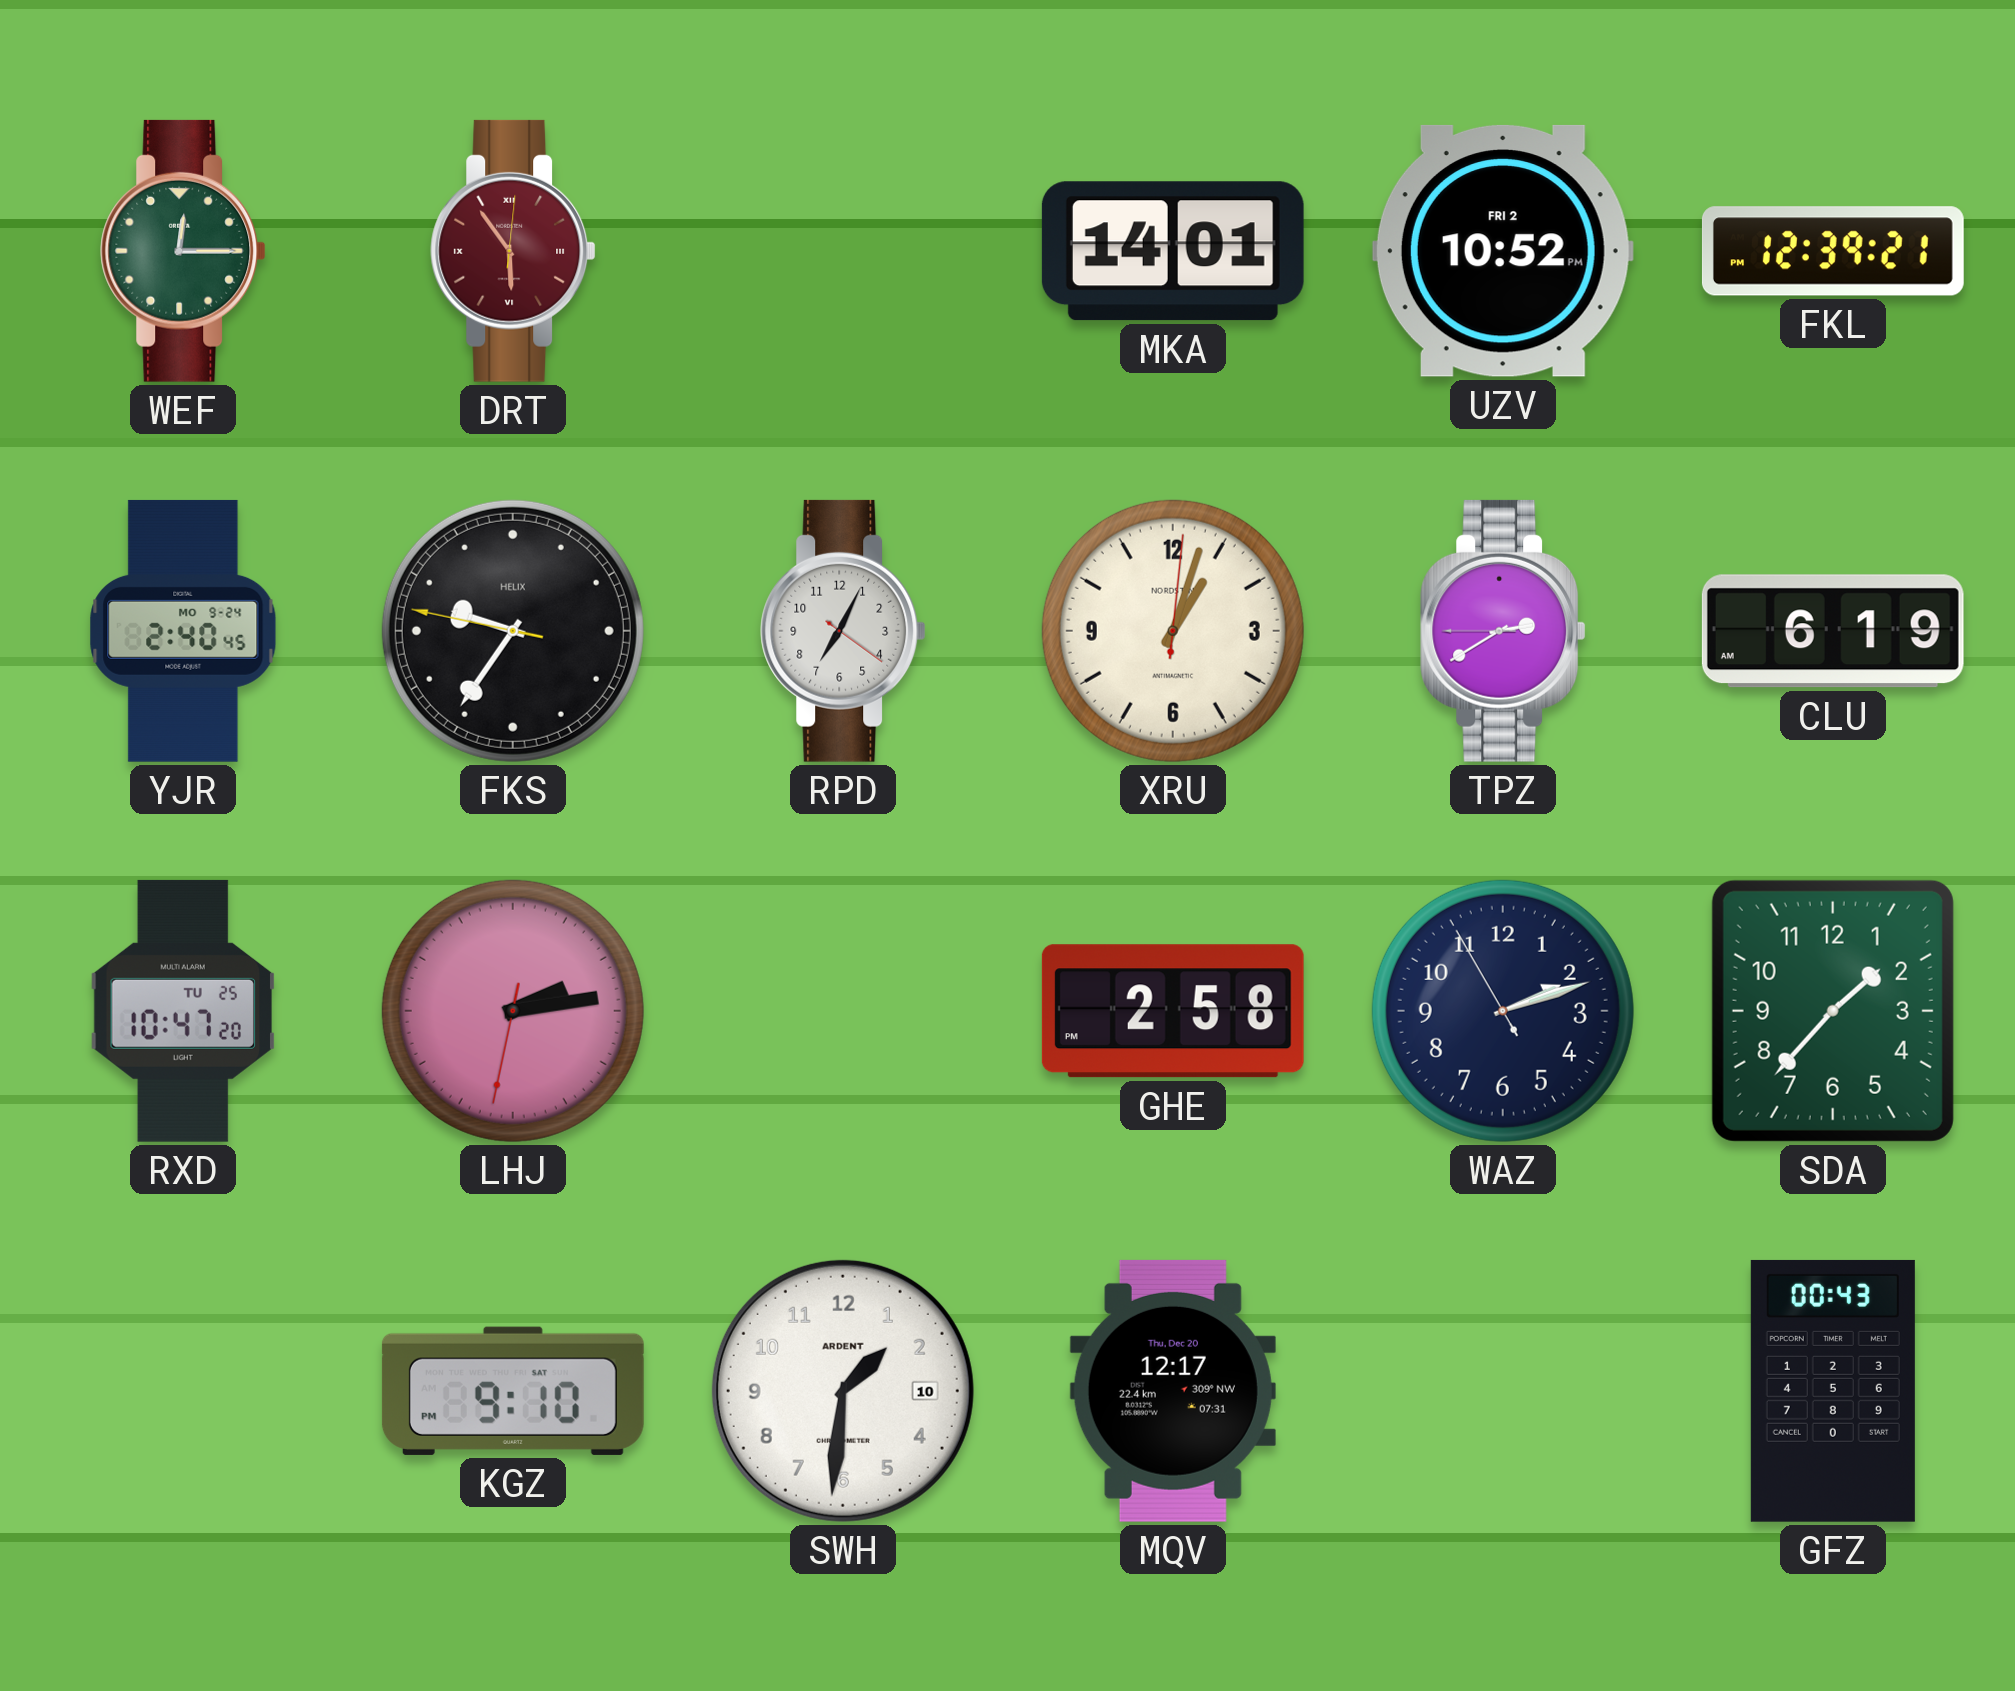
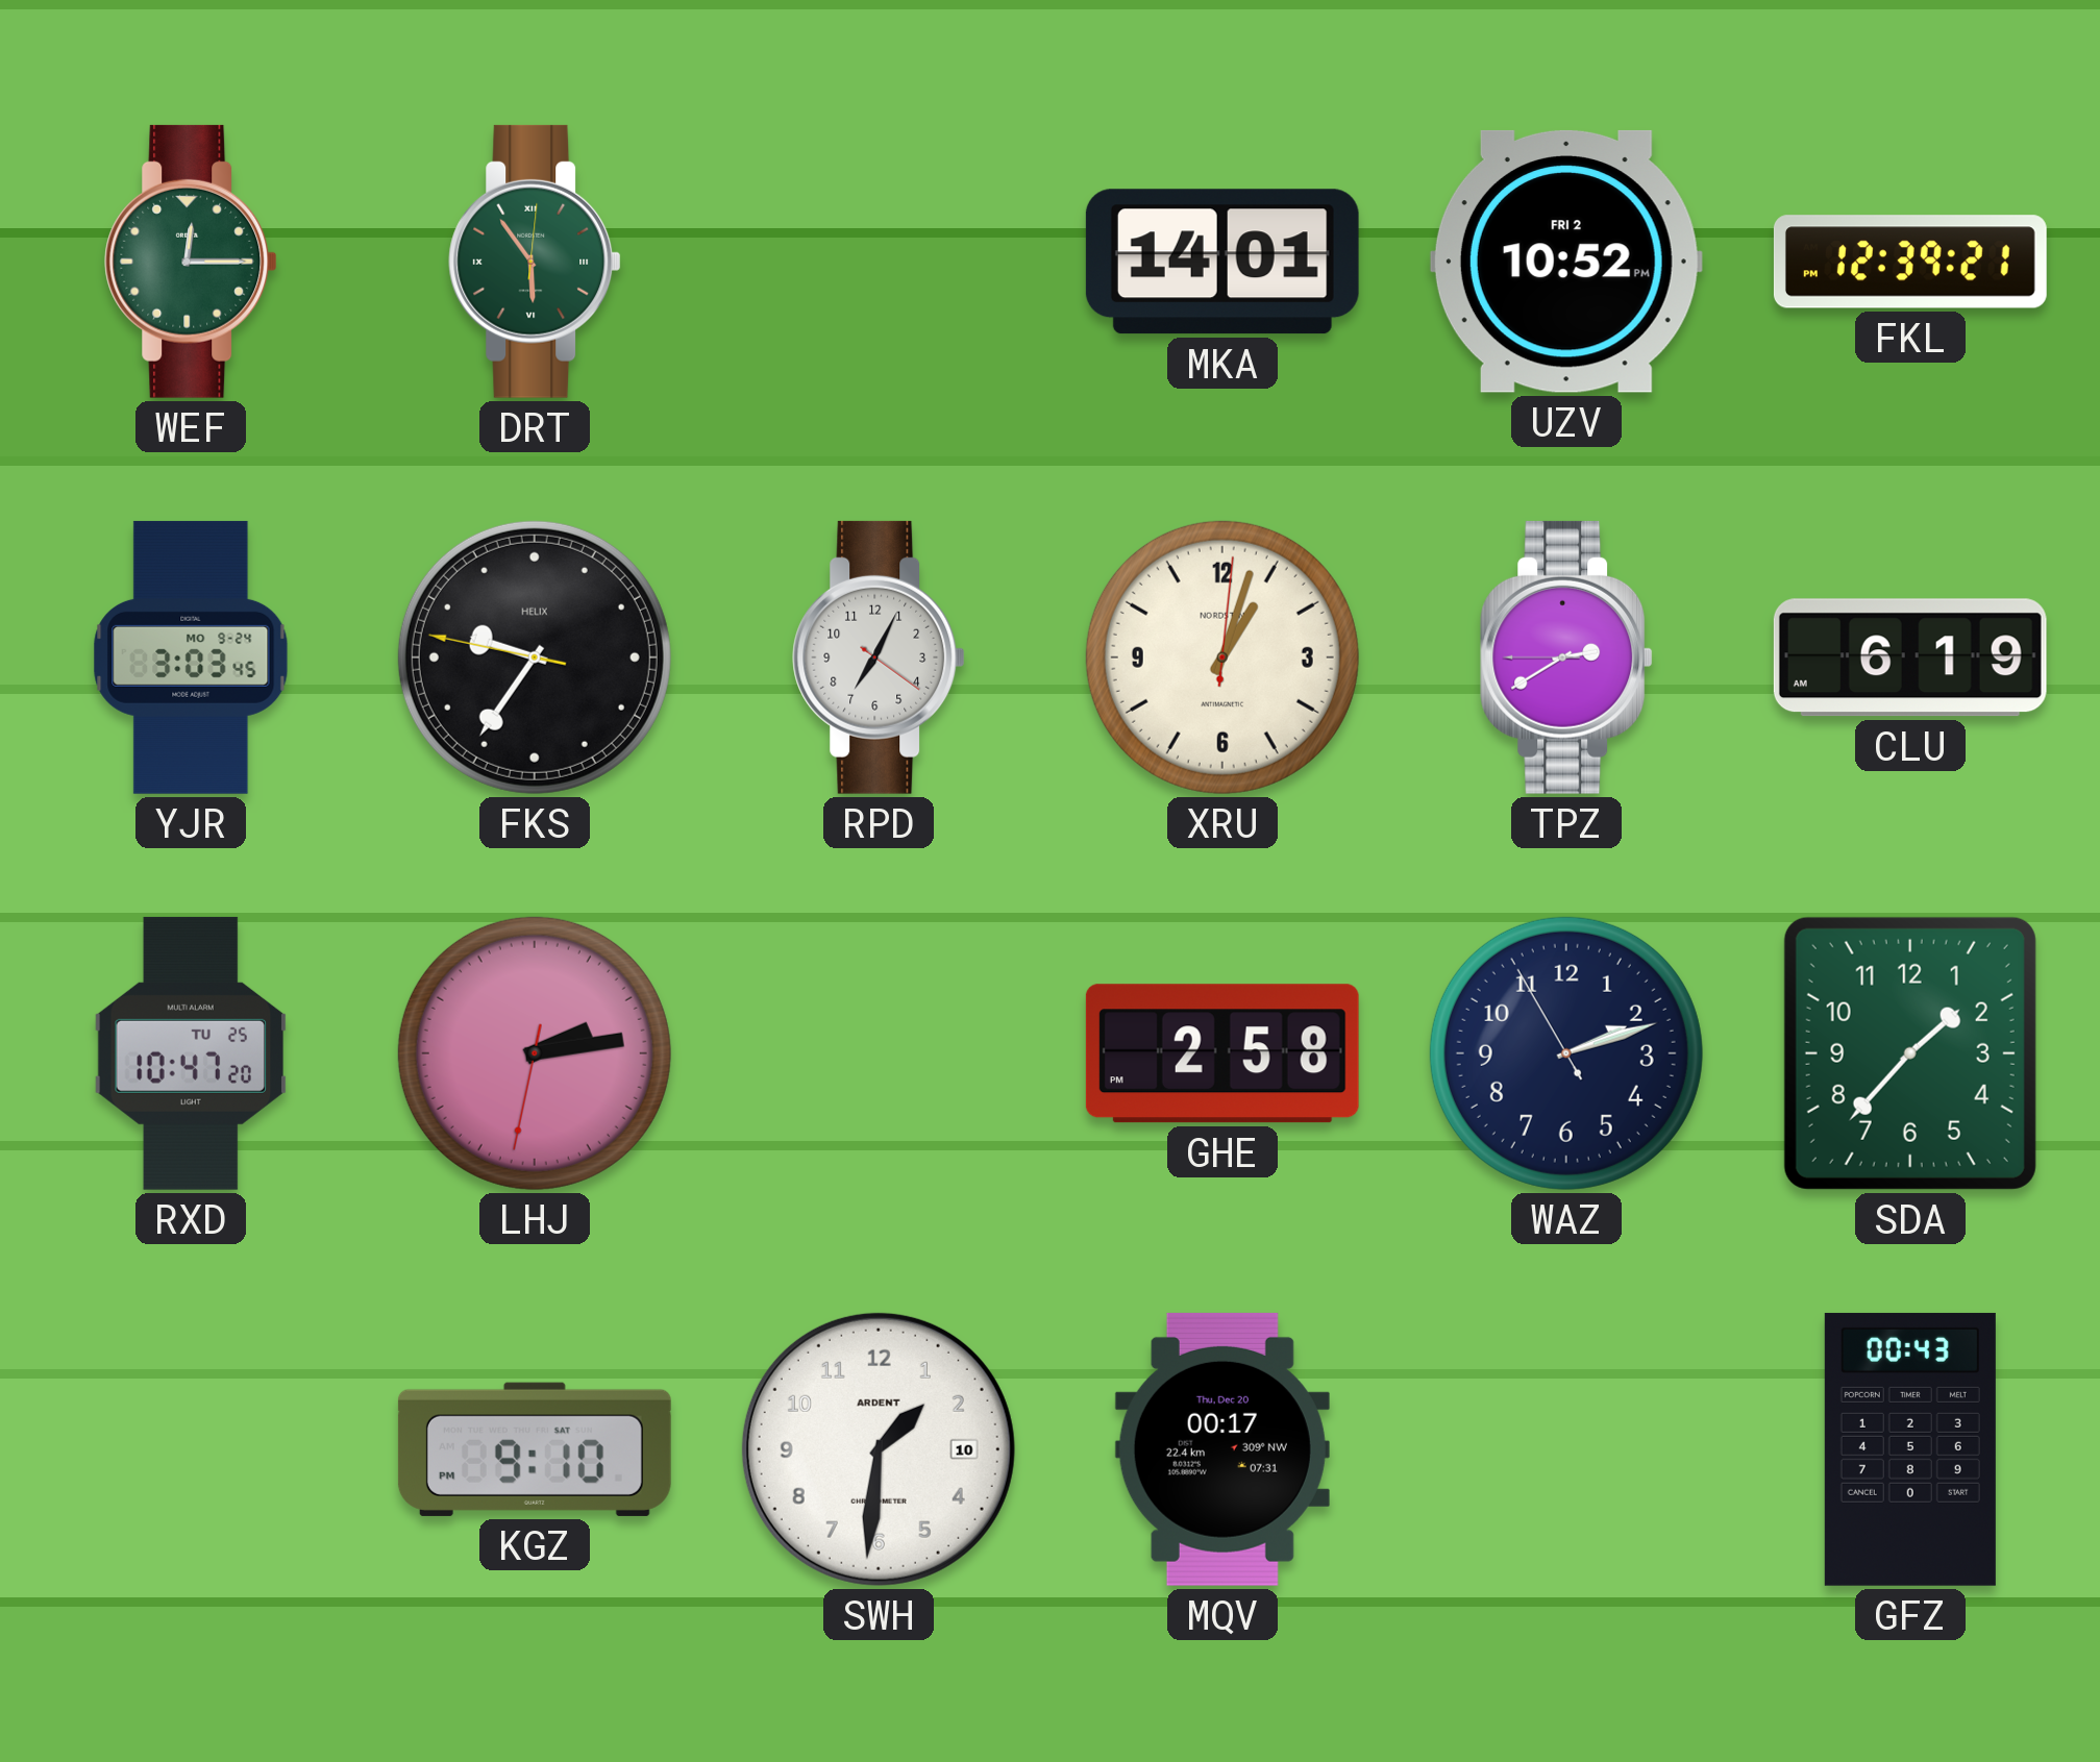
DRT dial: burgundy -> green (535, 262)
YJR: 2:40 -> 3:03 (191, 657)
MQV: 12:17 -> 00:17 (1222, 1449)
